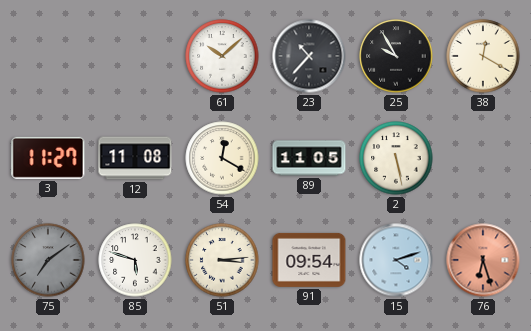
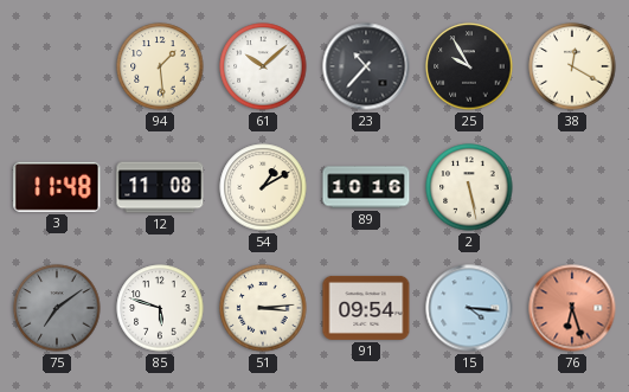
94: none -> 1:29 (160, 66)
3: 11:27 -> 11:48 (57, 187)
54: 12:20 -> 1:10 (263, 187)
89: 11:05 -> 10:16 (366, 187)
15: 4:12 -> 4:16 (469, 308)
